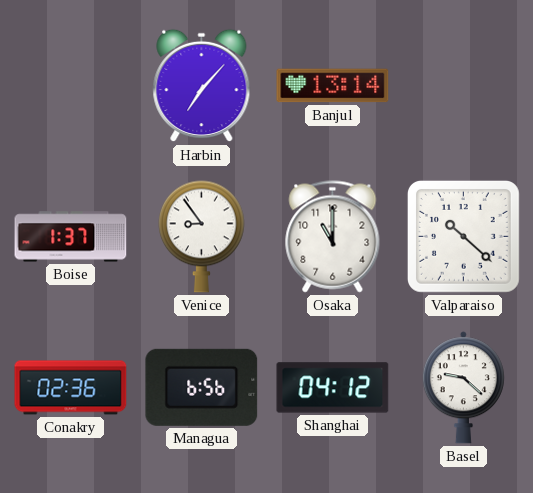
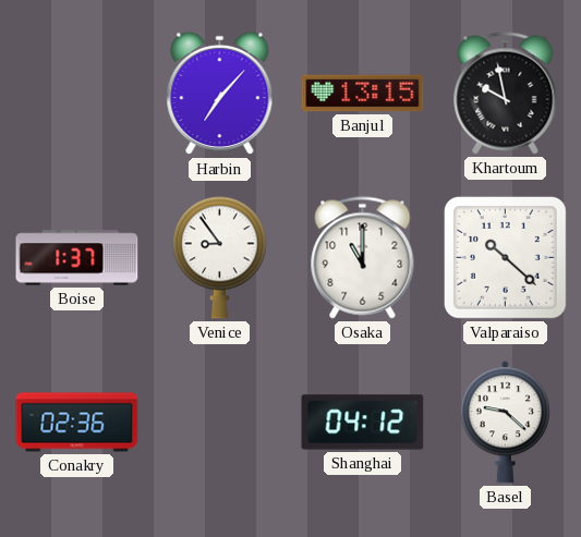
Banjul: 13:14 -> 13:15 (363, 94)
Khartoum: none -> 9:58 (506, 94)
Managua: 6:56 -> none (202, 387)
